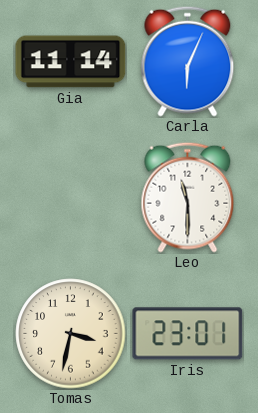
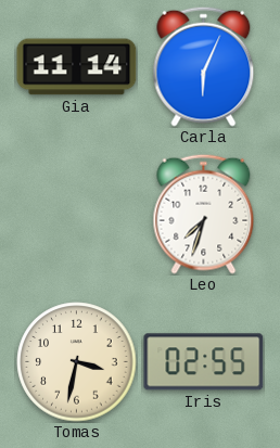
Leo: 11:30 -> 7:33 (204, 214)
Iris: 23:01 -> 02:55 (204, 362)
